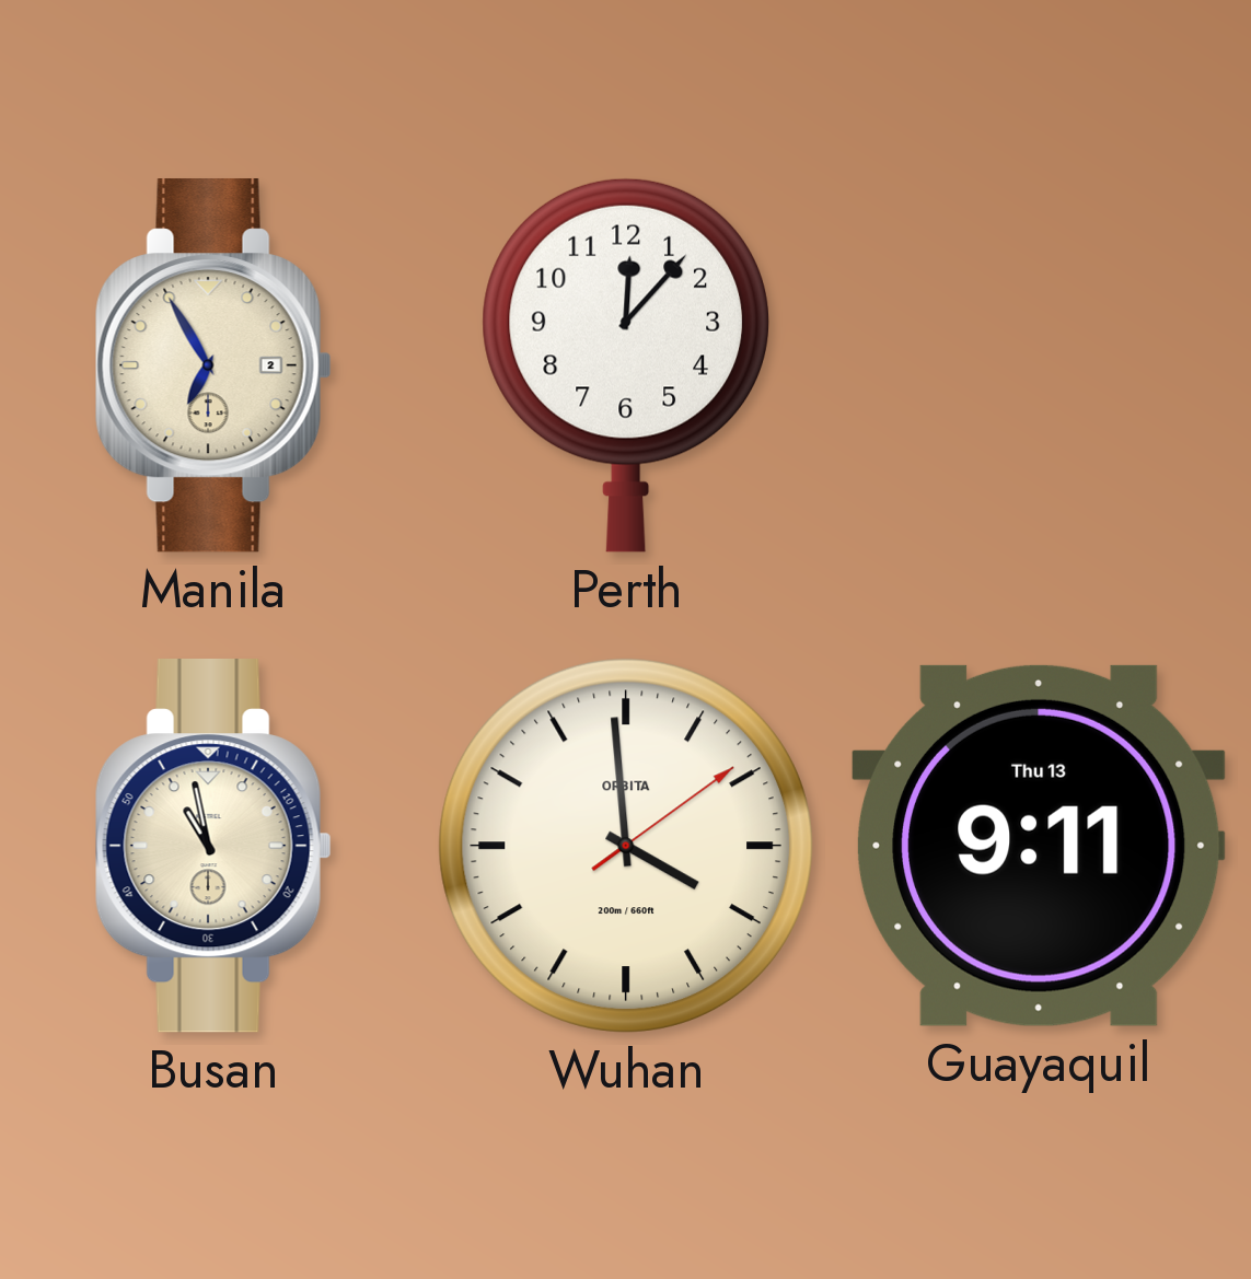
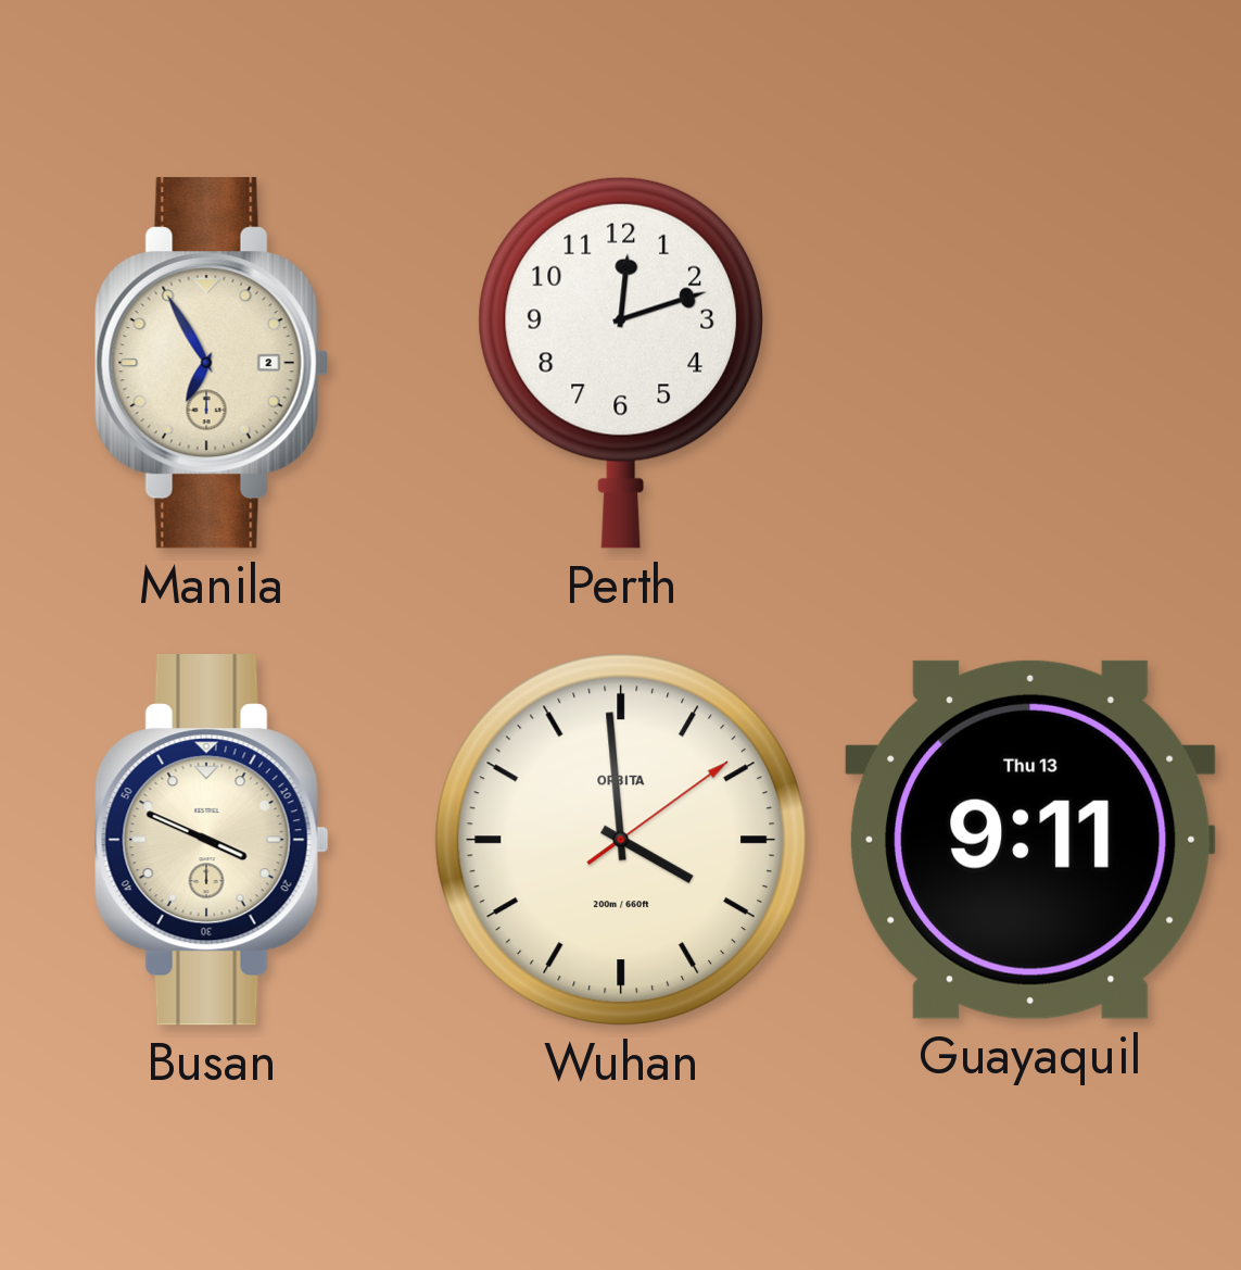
Perth: 12:07 -> 12:12 (620, 363)
Busan: 10:58 -> 3:49 (212, 841)
